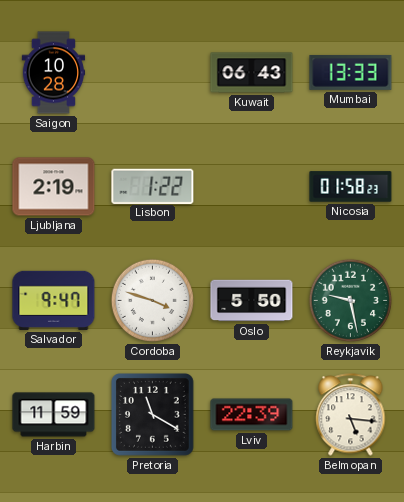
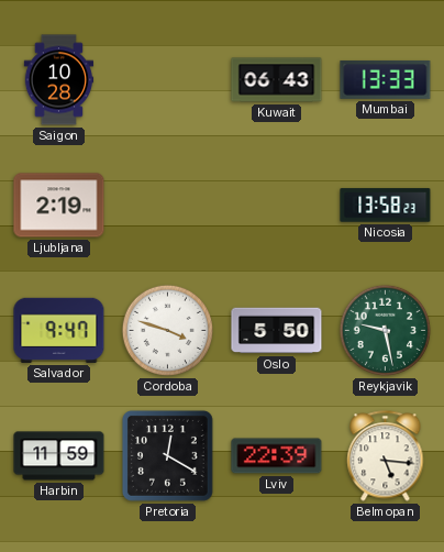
Lisbon: 1:22 -> none (153, 186)
Nicosia: 01:58 -> 13:58 (386, 206)
Pretoria: 11:20 -> 12:20 (167, 455)
